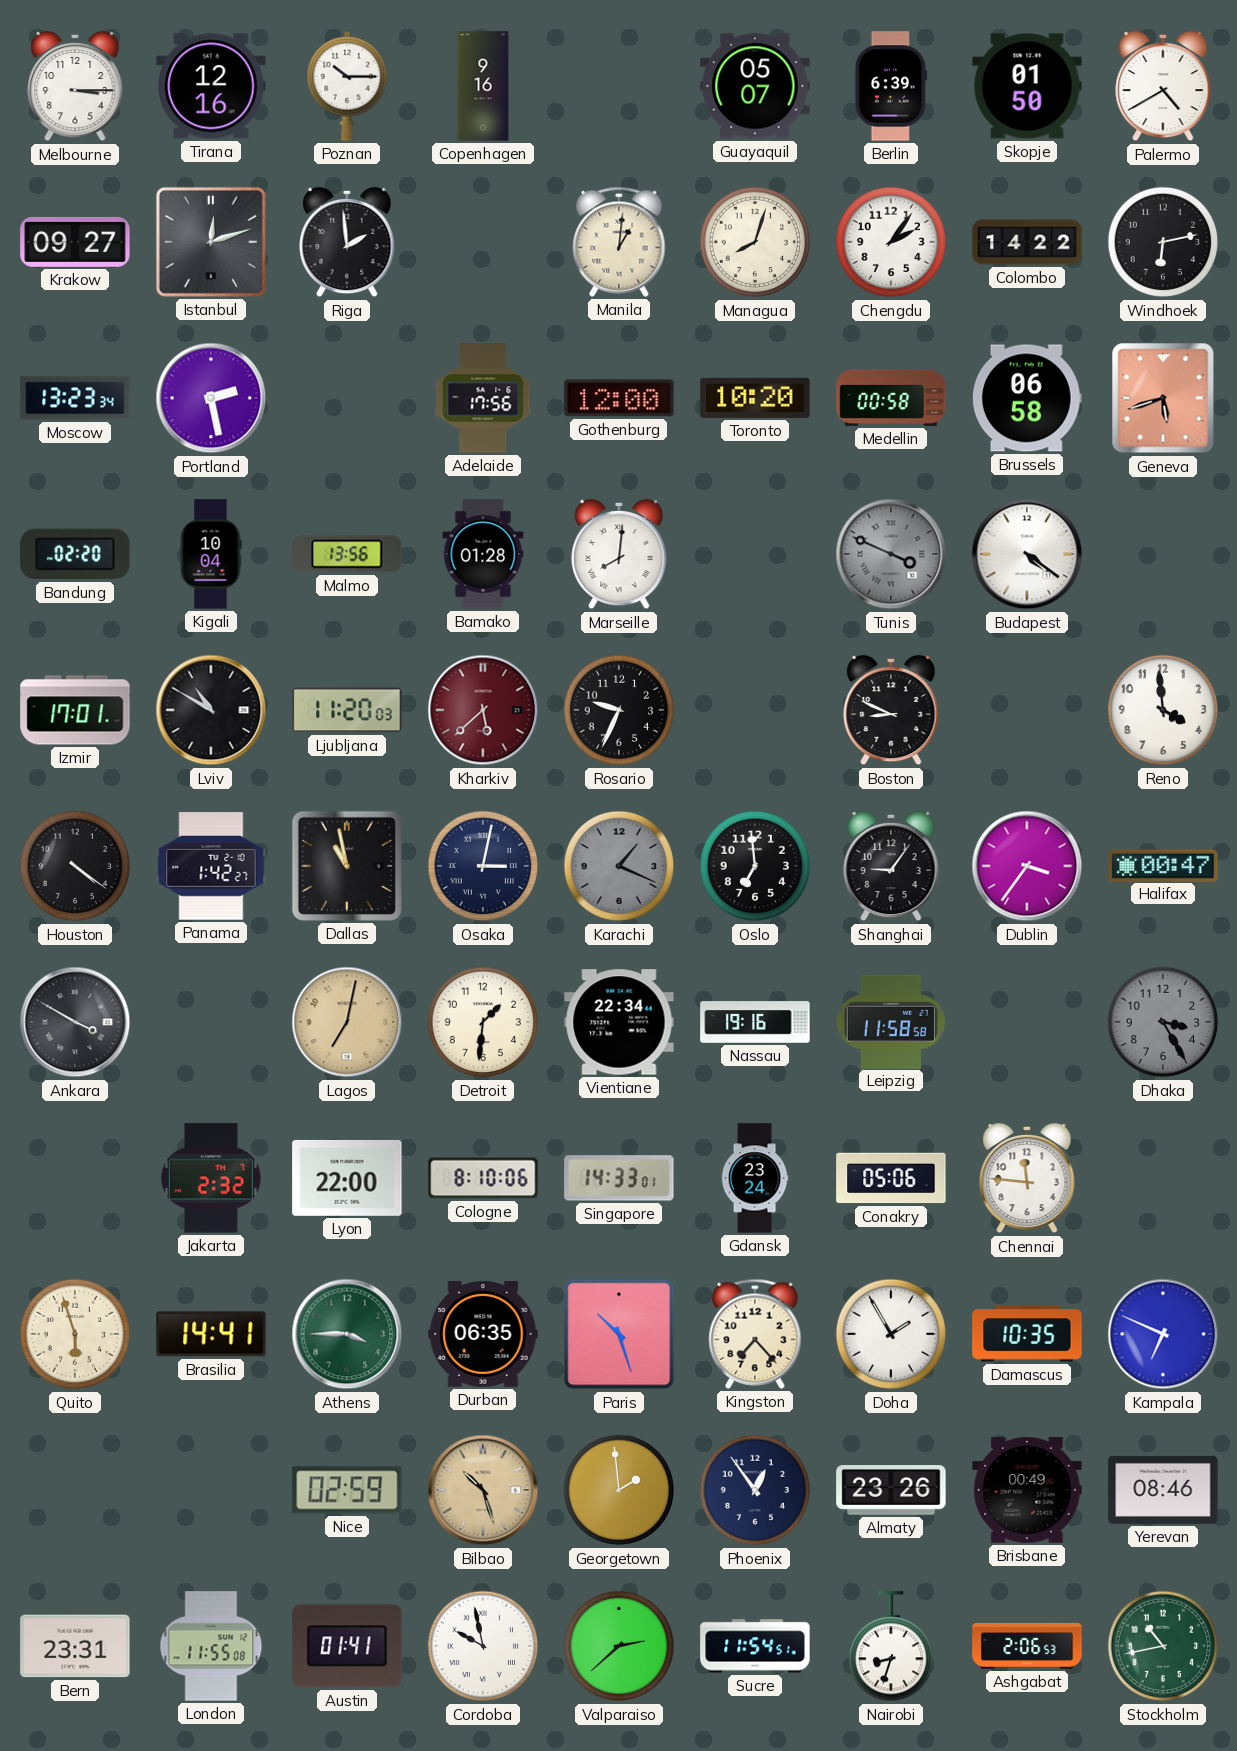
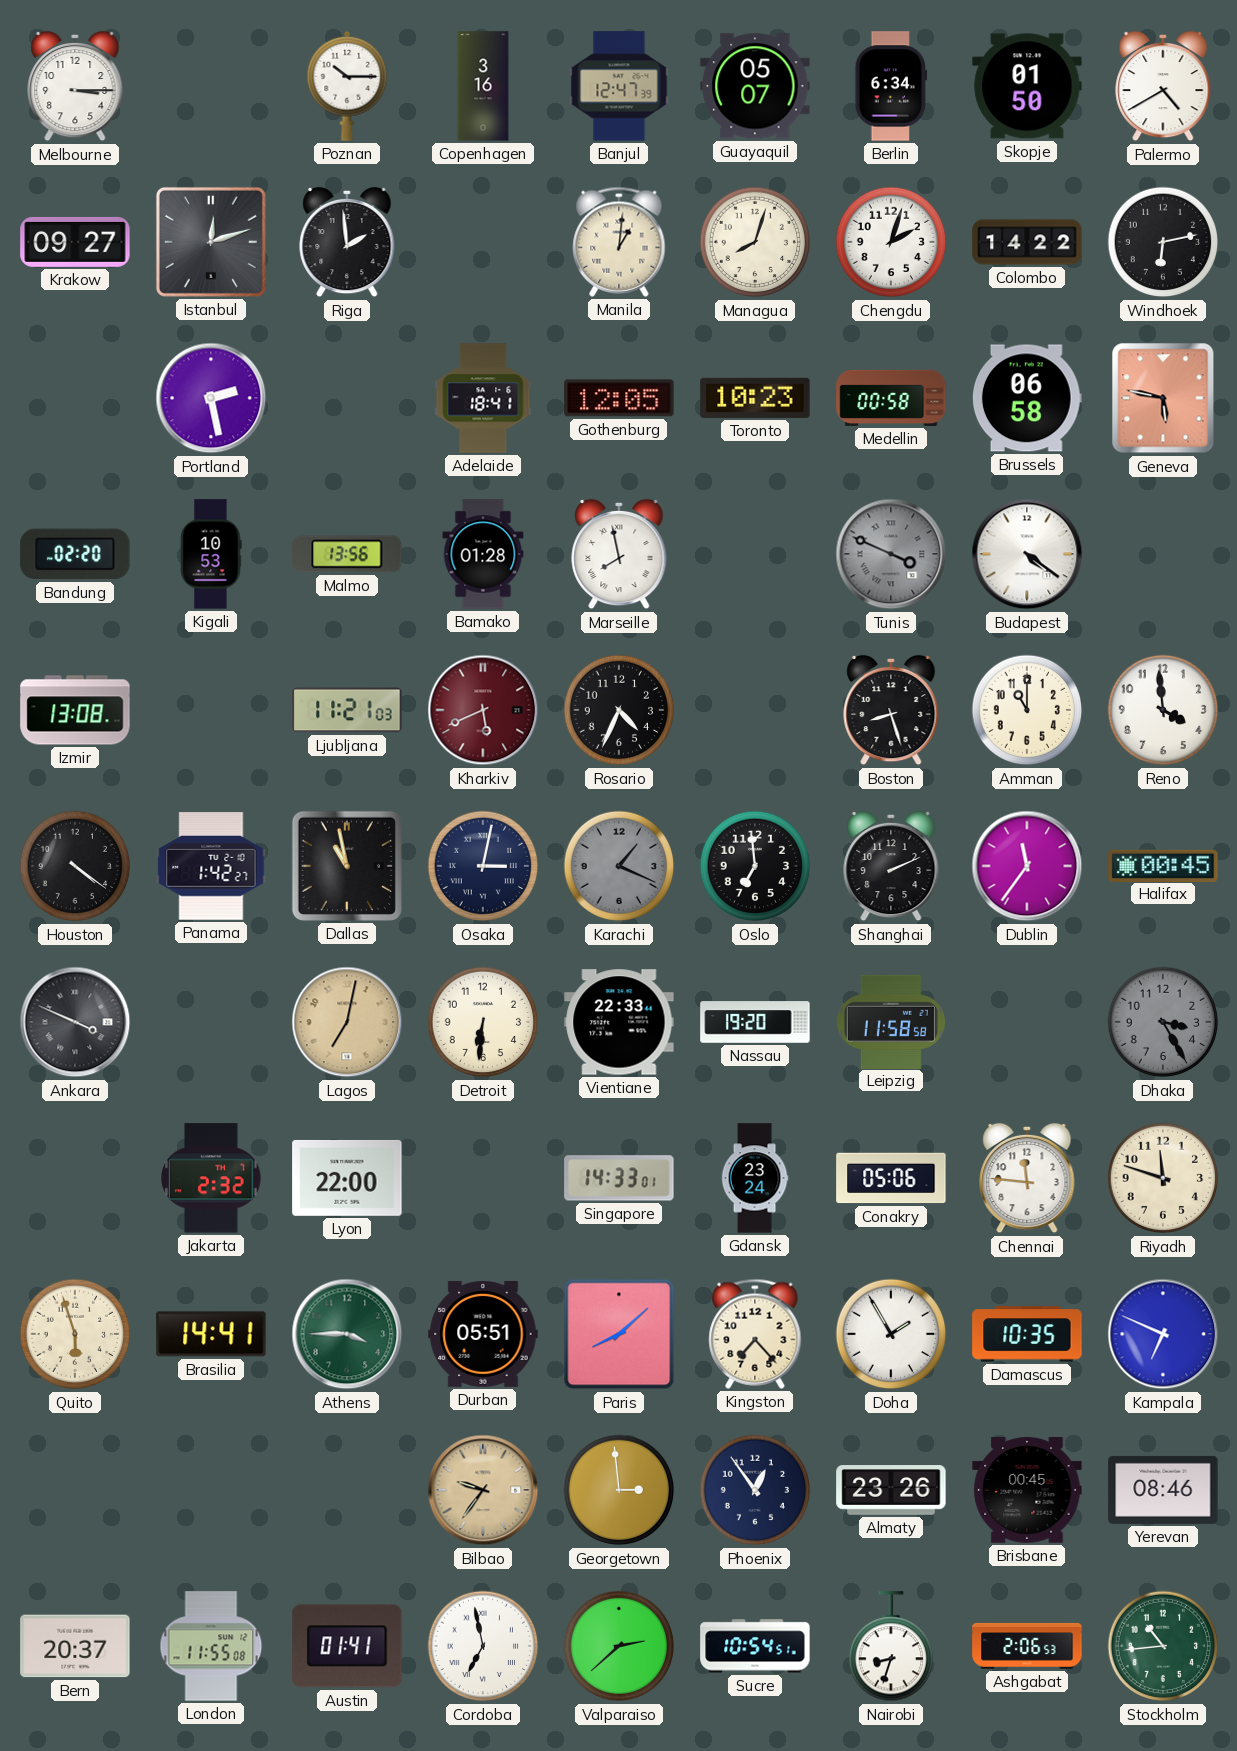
Tirana: 12:16 -> none (211, 86)
Copenhagen: 9:16 -> 3:16 (483, 86)
Banjul: none -> 12:47 (619, 86)
Berlin: 6:39 -> 6:34 (891, 86)
Chengdu: 2:06 -> 2:03 (891, 242)
Moscow: 13:23 -> none (75, 398)
Adelaide: 17:56 -> 18:41 (483, 398)
Gothenburg: 12:00 -> 12:05 (619, 398)
Toronto: 10:20 -> 10:23 (755, 398)
Geneva: 5:42 -> 5:47 (1163, 398)
Kigali: 10:04 -> 10:53 (211, 554)
Marseille: 8:01 -> 7:58 (619, 554)
Izmir: 17:01 -> 13:08 (75, 710)
Lviv: 10:50 -> none (211, 710)
Ljubljana: 11:20 -> 11:21 (347, 710)
Kharkiv: 5:38 -> 5:41 (483, 710)
Rosario: 9:34 -> 4:34 (619, 710)
Boston: 8:49 -> 8:27 (891, 710)
Amman: none -> 11:00 (1027, 710)
Shanghai: 9:06 -> 2:11 (891, 866)
Dublin: 3:36 -> 11:36 (1027, 866)
Halifax: 00:47 -> 00:45 (1163, 865)
Ankara: 3:50 -> 3:49 (75, 1022)
Detroit: 1:31 -> 6:31 (483, 1022)
Vientiane: 22:34 -> 22:33 (619, 1022)
Nassau: 19:16 -> 19:20 (755, 1022)
Cologne: 8:10 -> none (483, 1178)
Riyadh: none -> 11:48 (1163, 1178)
Durban: 06:35 -> 05:51 (483, 1334)
Paris: 10:27 -> 8:08 (619, 1334)
Nice: 02:59 -> none (347, 1490)
Bilbao: 10:27 -> 9:36 (483, 1490)
Georgetown: 1:59 -> 2:59 (619, 1490)
Brisbane: 00:49 -> 00:45 (1027, 1490)
Bern: 23:31 -> 20:37 (75, 1646)
Cordoba: 9:58 -> 6:58 (483, 1646)
Sucre: 11:54 -> 10:54 (755, 1646)
Stockholm: 10:43 -> 10:44 (1163, 1646)
